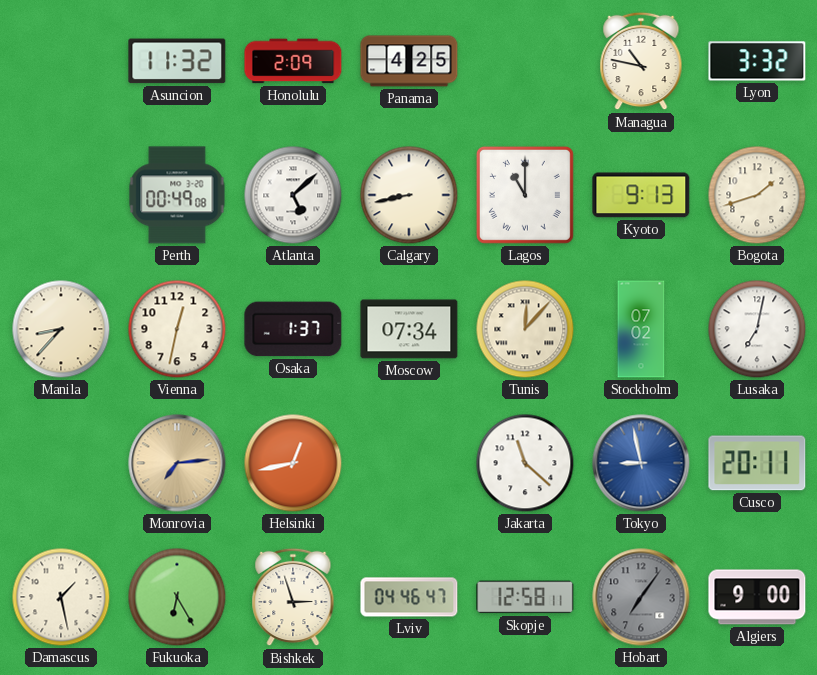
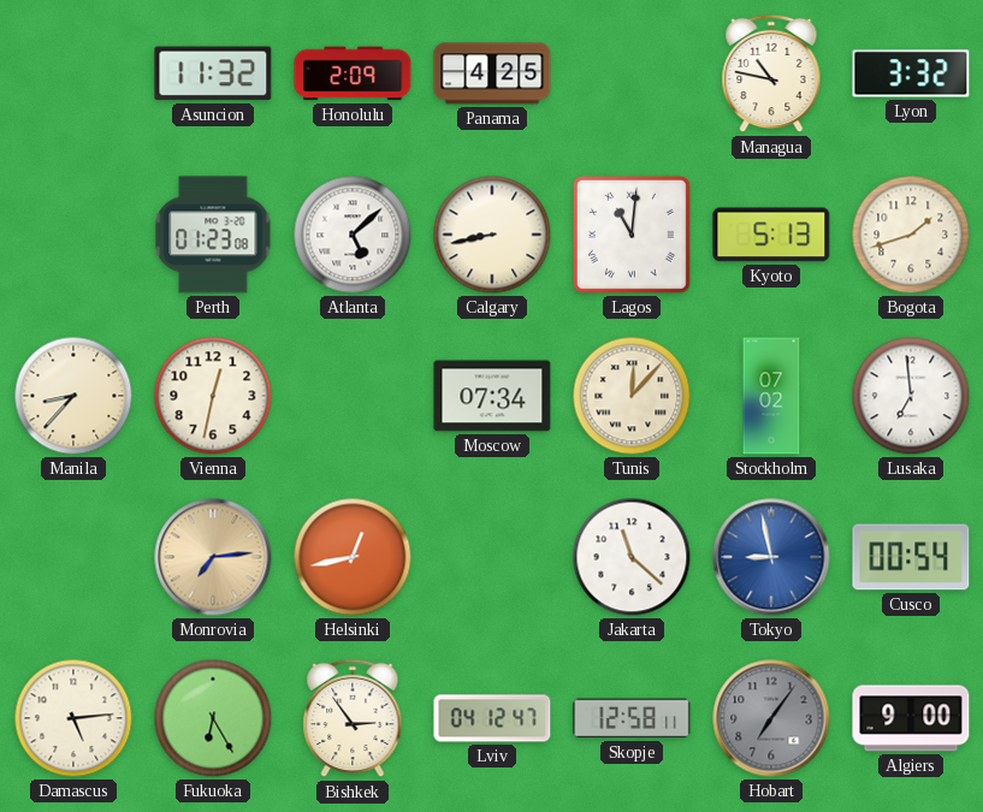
Perth: 00:49 -> 01:23 (213, 235)
Lagos: 11:00 -> 11:01 (632, 235)
Kyoto: 9:13 -> 5:13 (771, 235)
Osaka: 1:37 -> none (293, 329)
Lusaka: 7:02 -> 6:59 (911, 396)
Cusco: 20:11 -> 00:54 (911, 557)
Damascus: 1:28 -> 5:14 (73, 718)
Bishkek: 2:57 -> 2:54 (353, 718)
Lviv: 04:46 -> 04:12 (492, 718)
